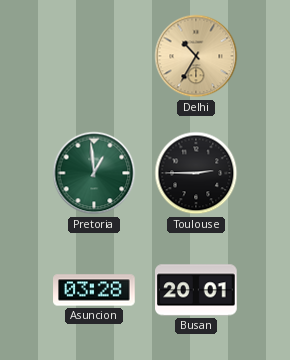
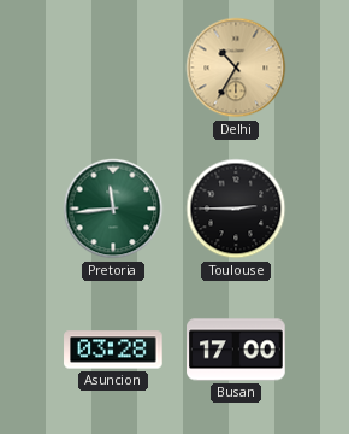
Pretoria: 12:59 -> 11:44 (113, 209)
Busan: 20:01 -> 17:00 (236, 350)
